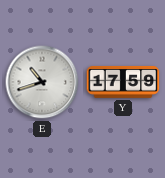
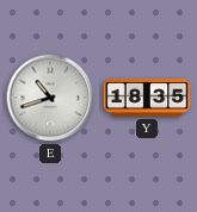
Y: 17:59 -> 18:35 (147, 98)
